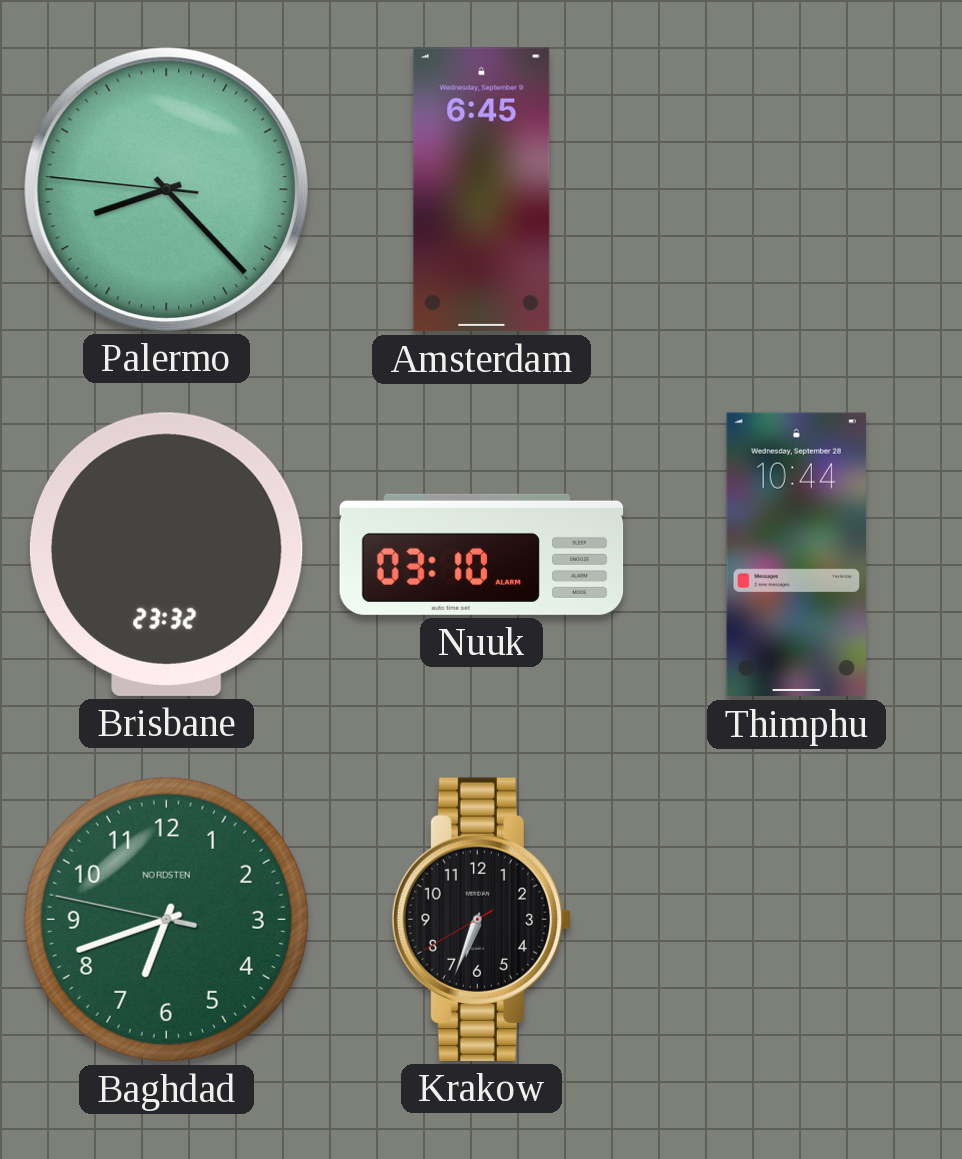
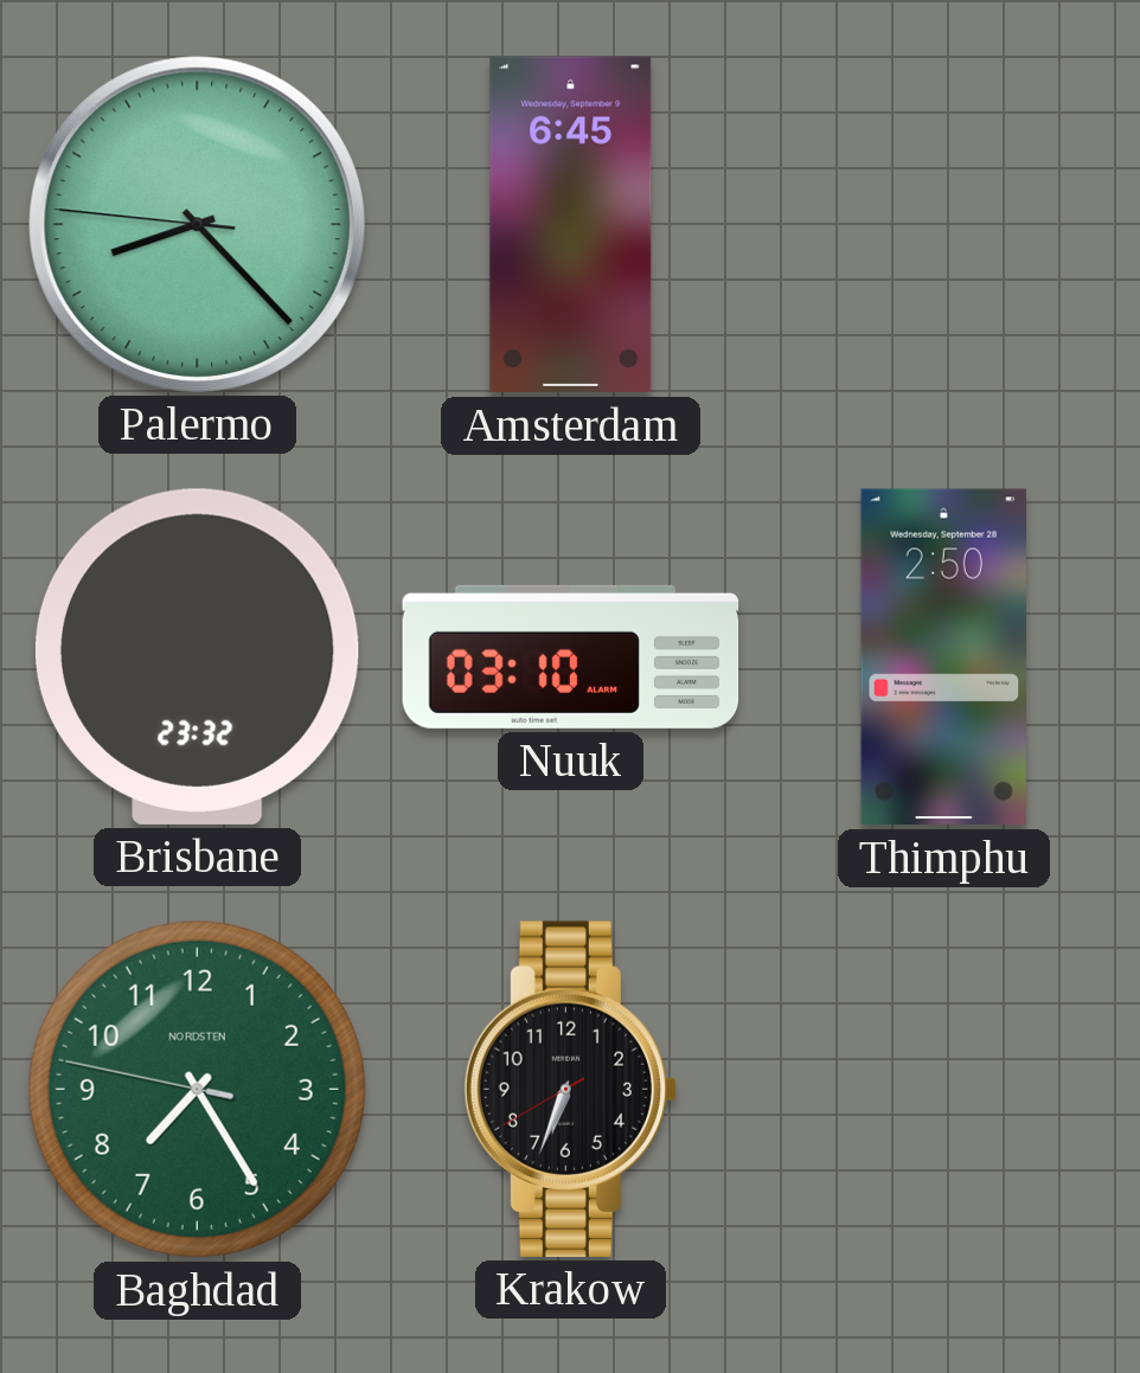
Thimphu: 10:44 -> 2:50 (943, 657)
Baghdad: 6:41 -> 7:24 (197, 1089)
